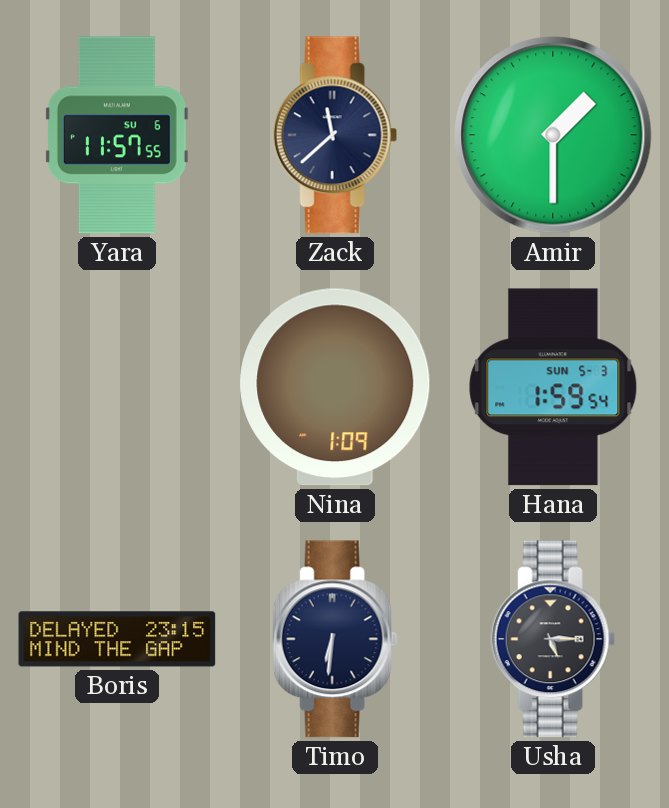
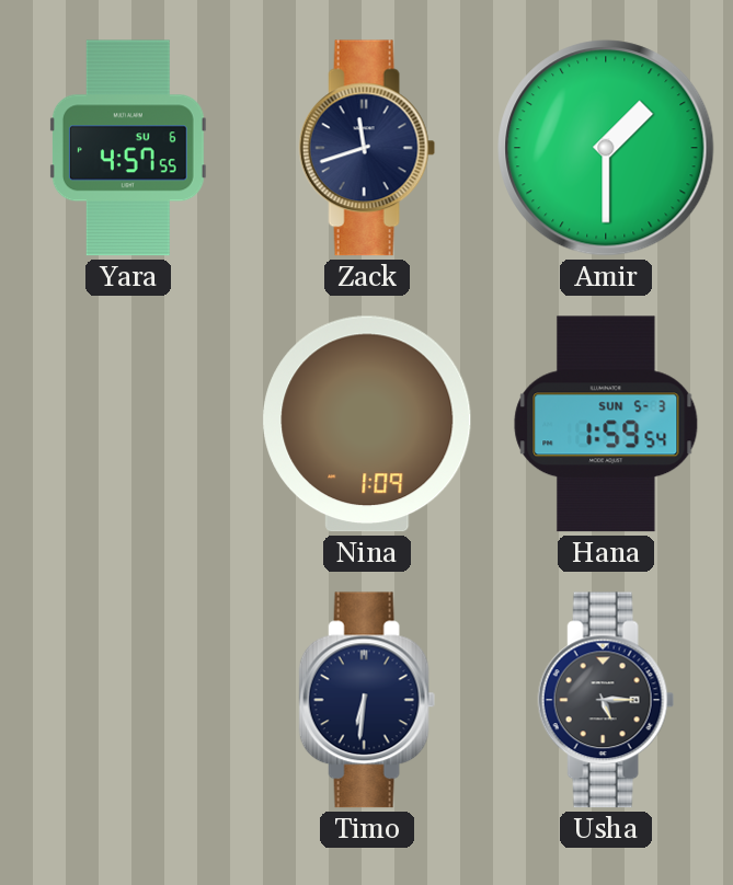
Yara: 11:57 -> 4:57 (128, 148)
Zack: 11:38 -> 11:42 (367, 148)
Boris: 23:15 -> none (117, 639)
